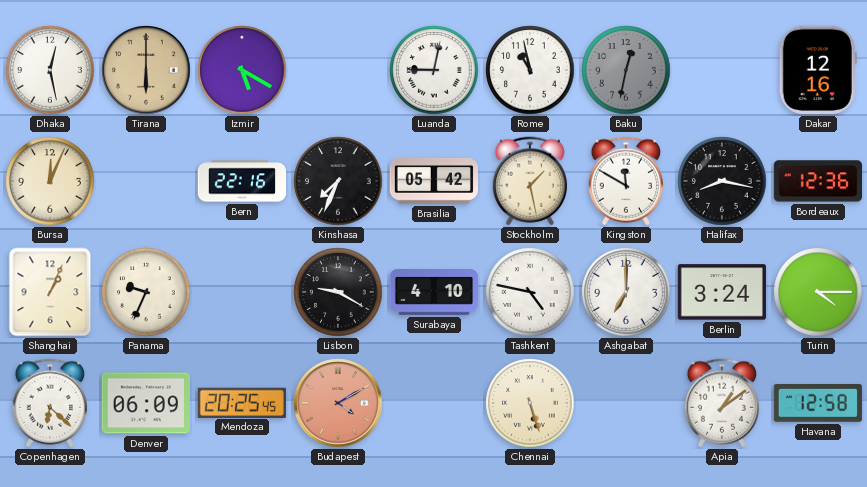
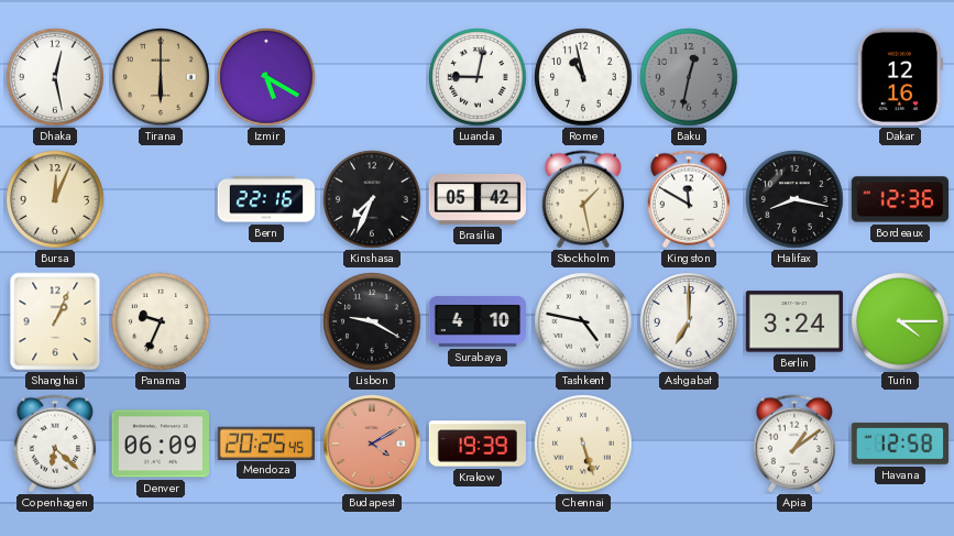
Krakow: none -> 19:39 (476, 444)
